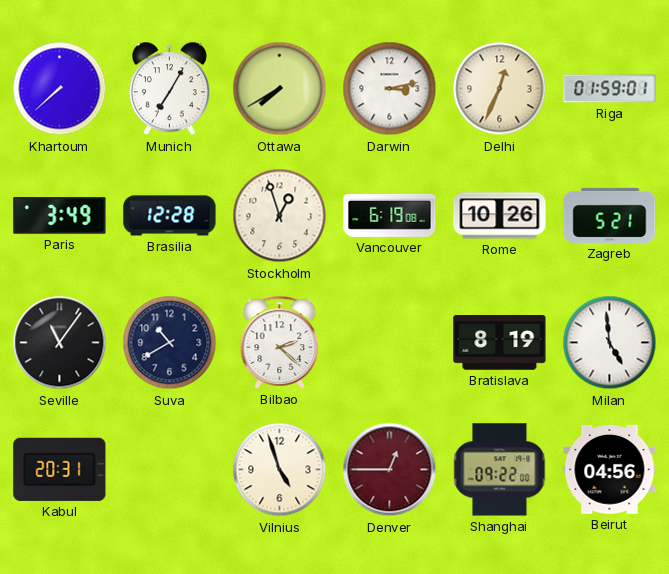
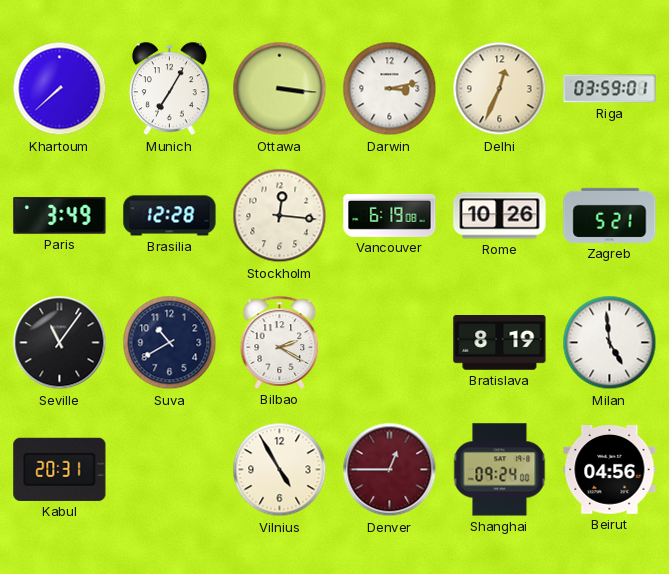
Ottawa: 7:40 -> 3:16 (280, 89)
Riga: 01:59 -> 03:59 (610, 89)
Stockholm: 12:57 -> 12:16 (280, 216)
Bilbao: 2:22 -> 2:20 (280, 342)
Vilnius: 4:57 -> 4:55 (280, 470)
Shanghai: 09:22 -> 09:24 (500, 470)
